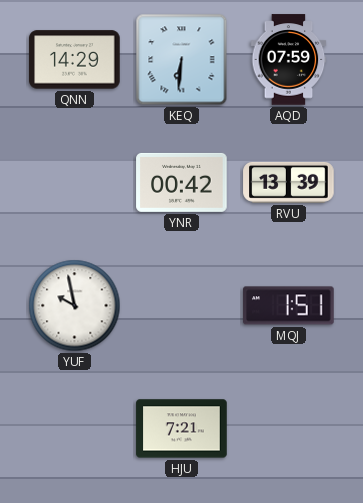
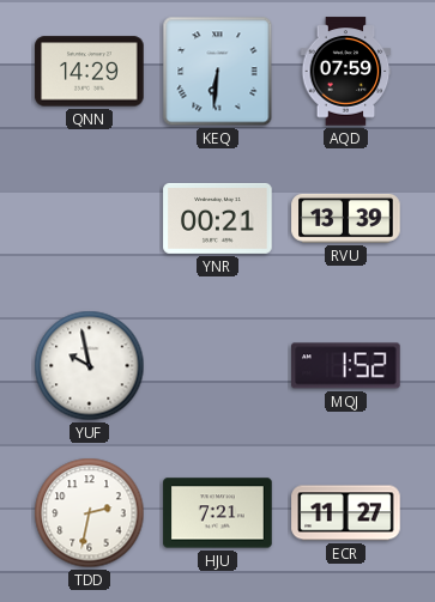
YNR: 00:42 -> 00:21 (218, 218)
MQJ: 1:51 -> 1:52 (346, 366)
TDD: none -> 2:32 (90, 513)
ECR: none -> 11:27 (346, 513)
